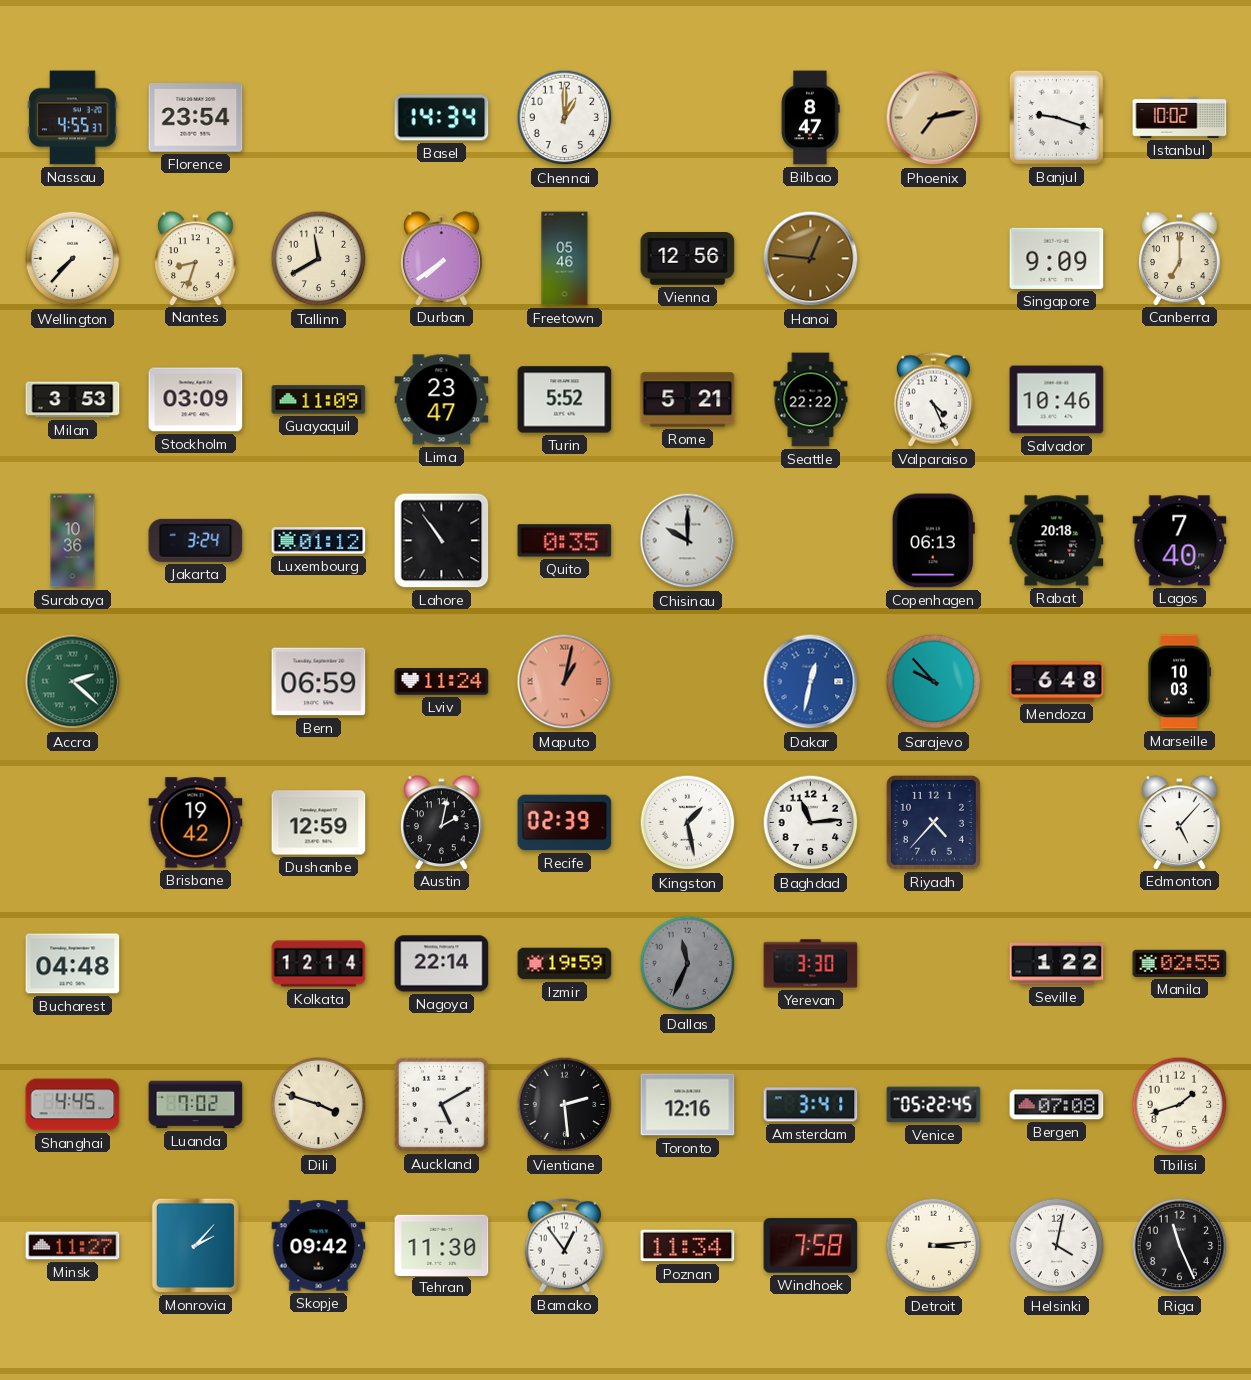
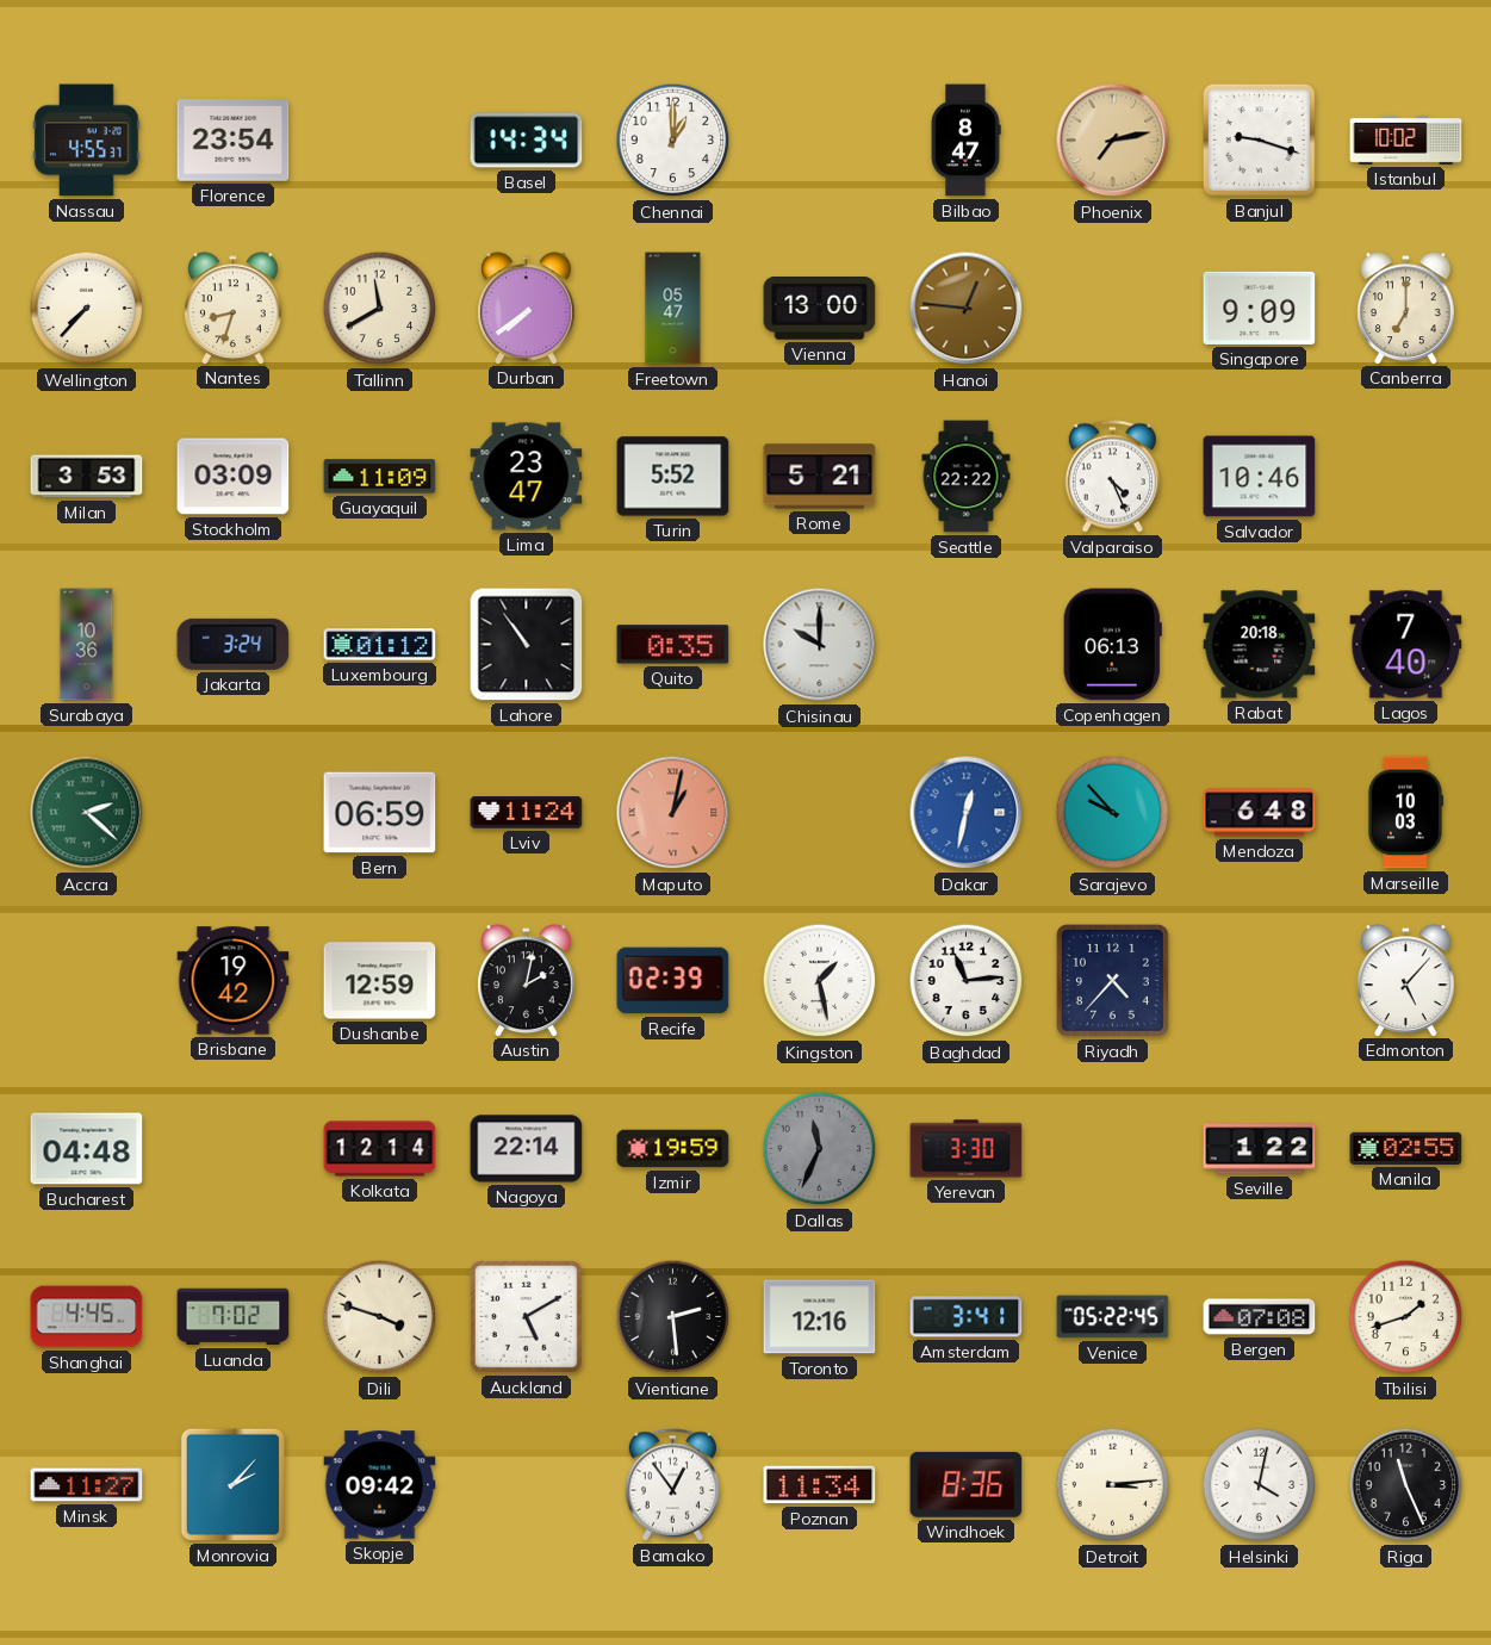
Freetown: 05:46 -> 05:47 (673, 309)
Vienna: 12:56 -> 13:00 (820, 309)
Tehran: 11:30 -> none (442, 1245)
Windhoek: 7:58 -> 8:36 (967, 1485)
